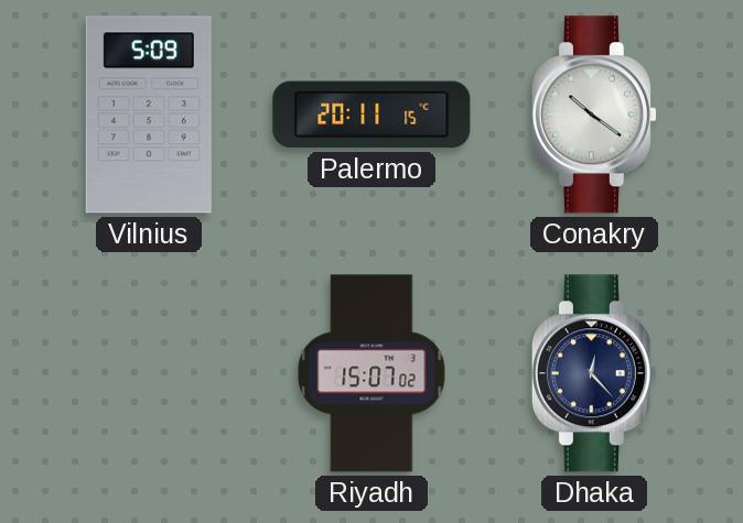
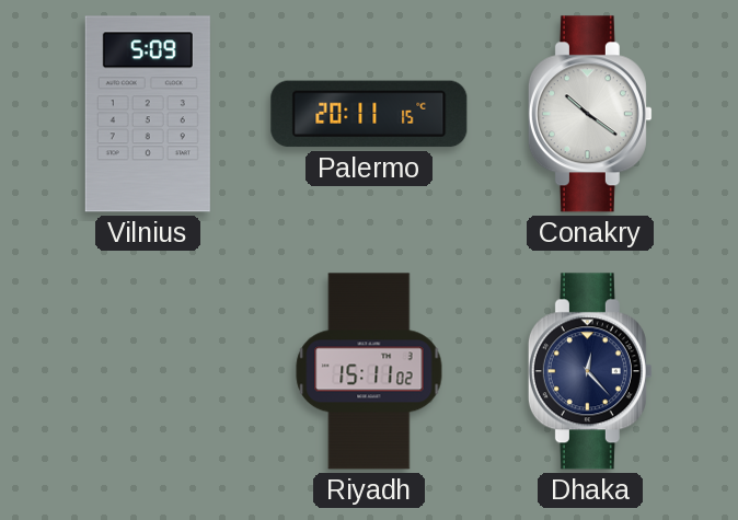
Riyadh: 15:07 -> 15:11 (369, 371)
